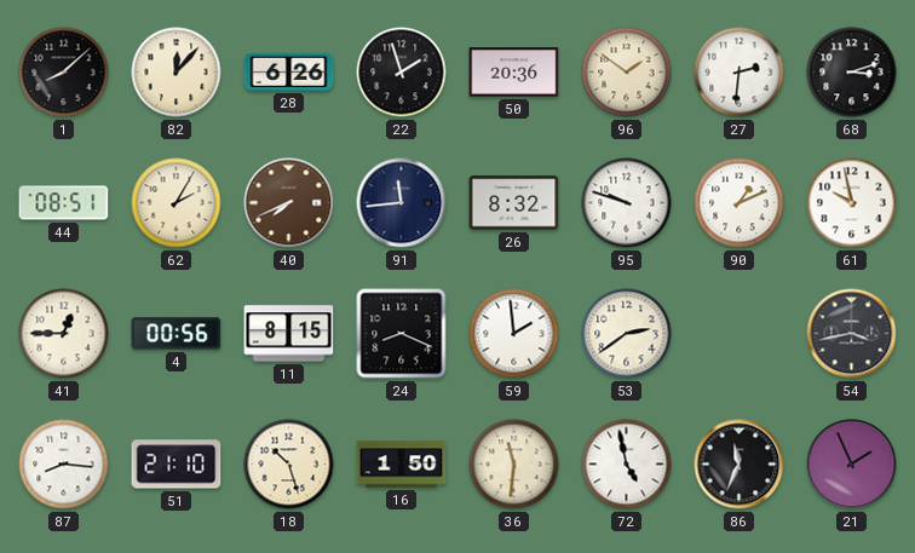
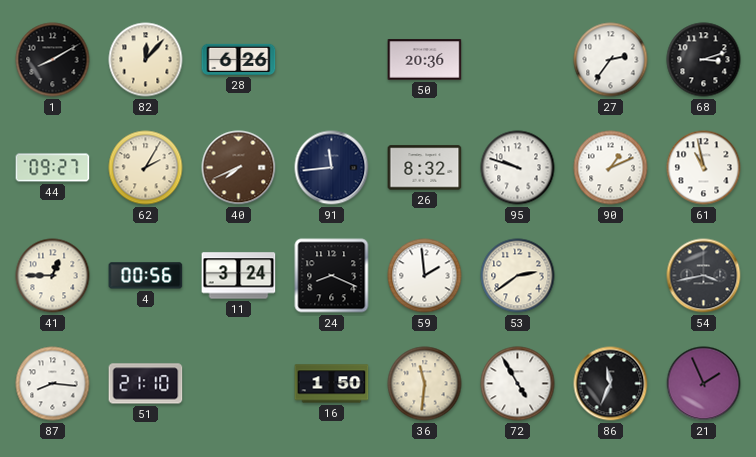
1: 8:08 -> 8:10 (53, 60)
22: 1:57 -> none (402, 73)
96: 1:51 -> none (627, 73)
27: 2:31 -> 2:36 (611, 60)
44: 08:51 -> 09:27 (53, 168)
61: 9:58 -> 10:58 (704, 168)
11: 8:15 -> 3:24 (239, 276)
18: 10:27 -> none (289, 465)
72: 4:58 -> 4:55 (518, 384)
